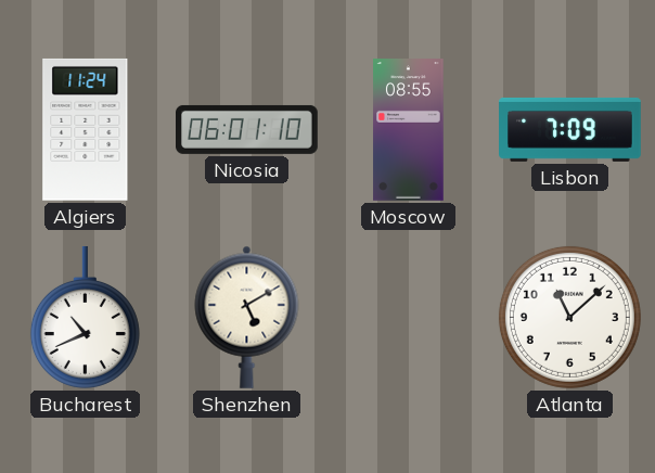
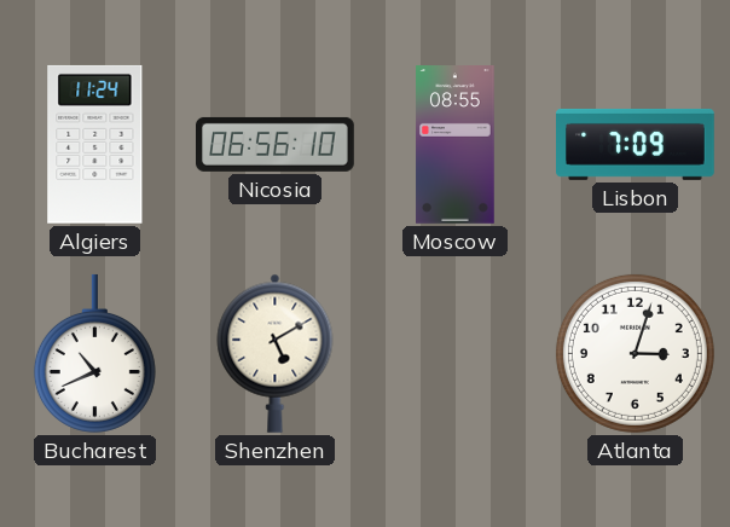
Nicosia: 06:01 -> 06:56 (276, 144)
Atlanta: 11:08 -> 3:03 (635, 353)
